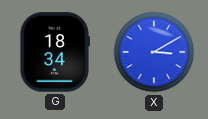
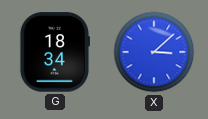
X: 3:10 -> 3:08 (154, 52)
